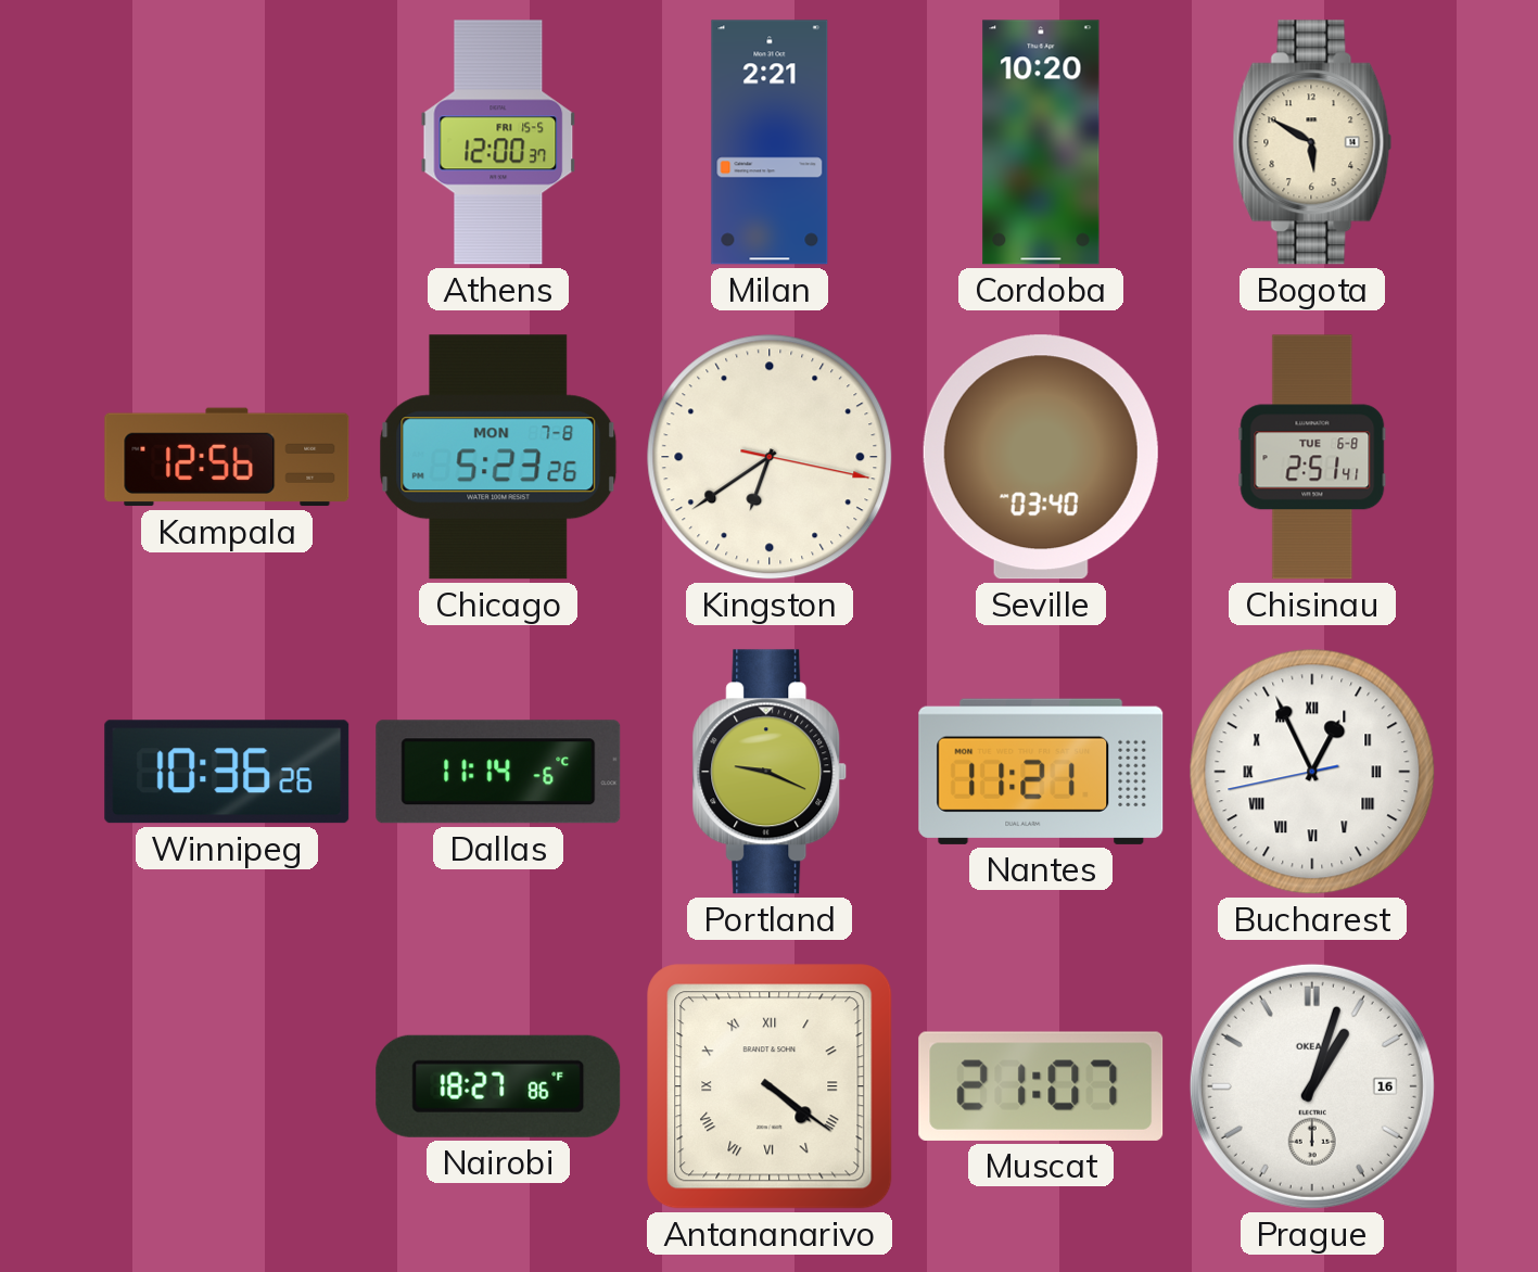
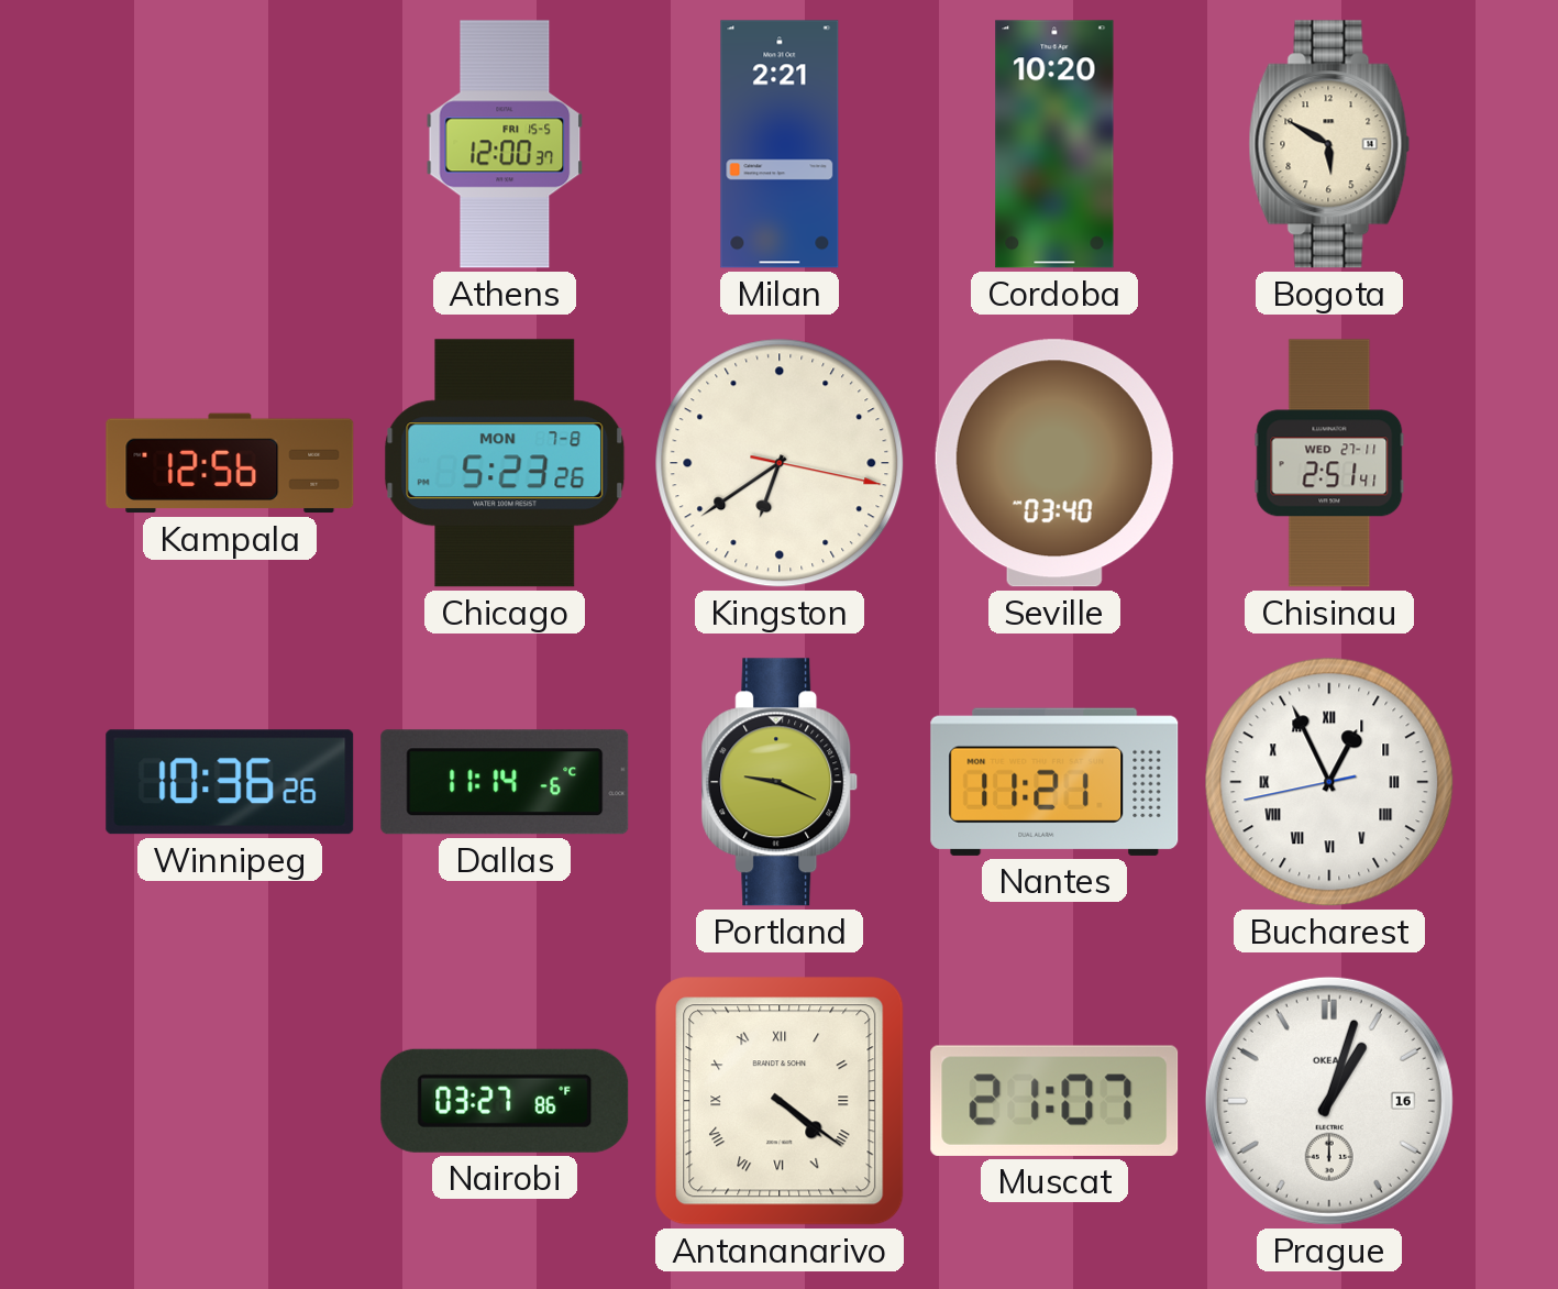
Chisinau date: TUE 6-8 -> WED 27-11 (1329, 463)
Nairobi: 18:27 -> 03:27 (505, 1101)
